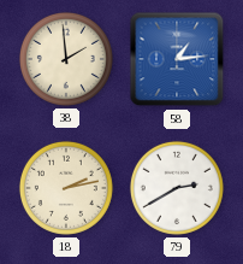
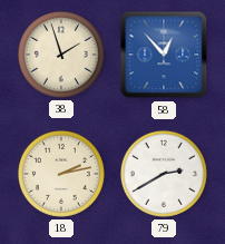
38: 1:59 -> 1:57 (61, 55)
58: 1:14 -> 12:53 (164, 55)
